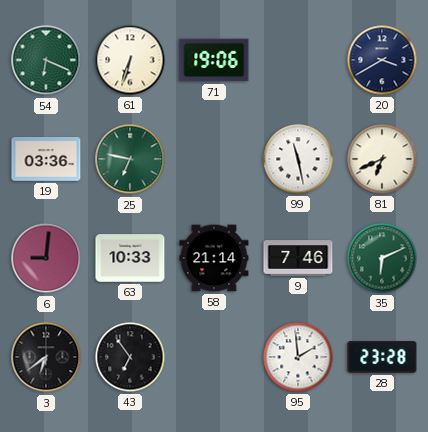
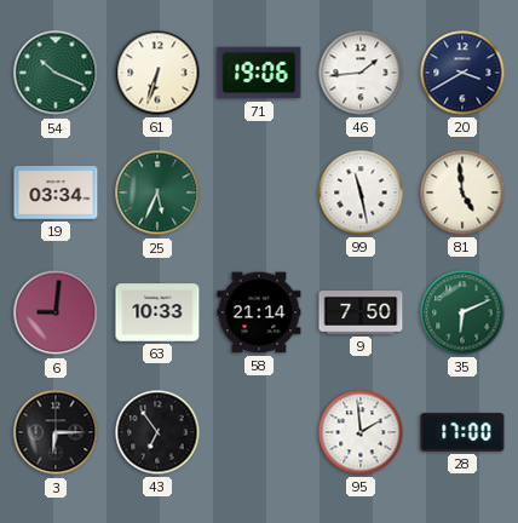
54: 6:19 -> 10:19 (56, 73)
46: none -> 1:44 (361, 73)
19: 03:36 -> 03:34 (56, 192)
25: 6:47 -> 5:34 (157, 192)
81: 6:41 -> 4:59 (462, 192)
9: 7:46 -> 7:50 (361, 312)
3: 6:39 -> 6:15 (56, 432)
28: 23:28 -> 17:00 (462, 432)
